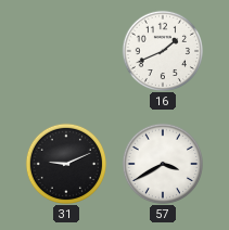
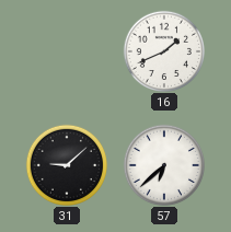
31: 9:11 -> 9:08 (66, 164)
57: 3:40 -> 6:38 (163, 164)
